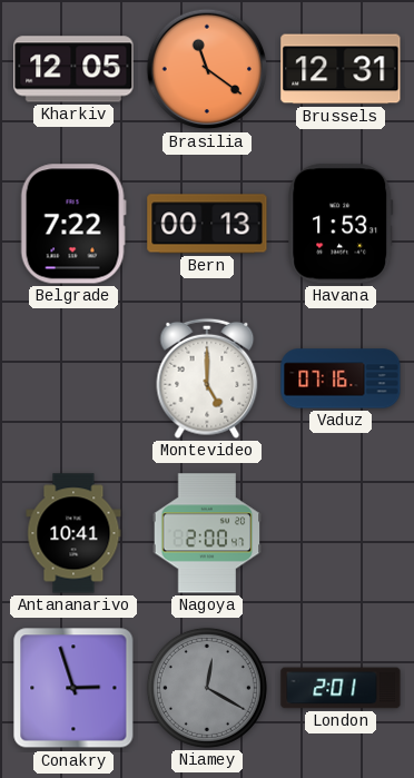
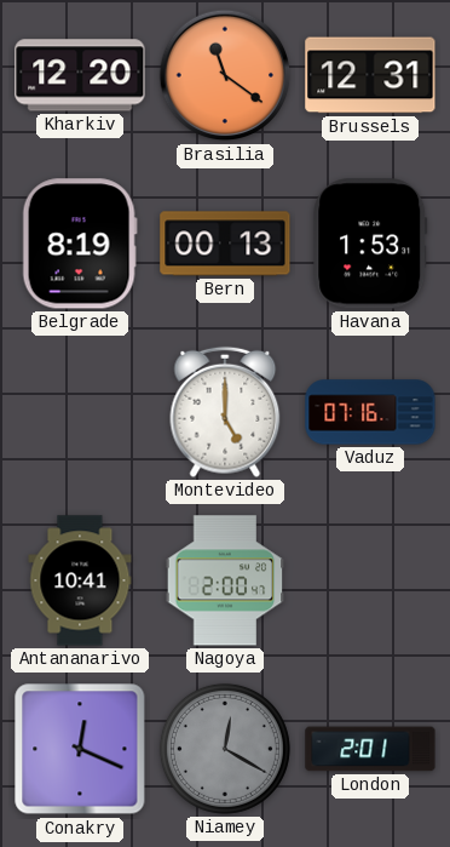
Kharkiv: 12:05 -> 12:20 (80, 75)
Belgrade: 7:22 -> 8:19 (80, 244)
Conakry: 2:57 -> 12:19 (80, 749)
